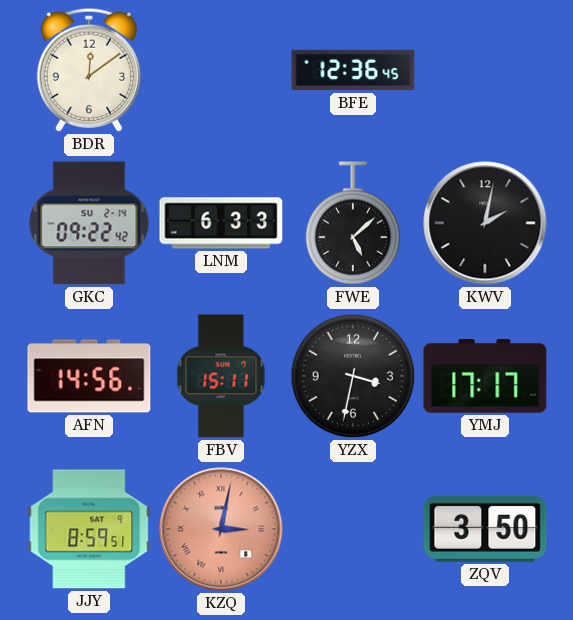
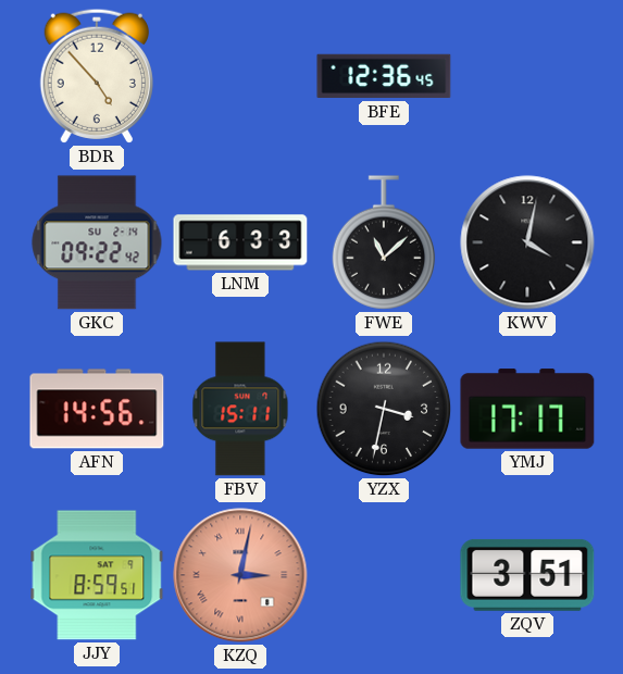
BDR: 12:09 -> 4:53 (97, 76)
FWE: 5:08 -> 11:08 (384, 242)
KWV: 2:02 -> 4:02 (527, 242)
ZQV: 3:50 -> 3:51 (527, 575)
